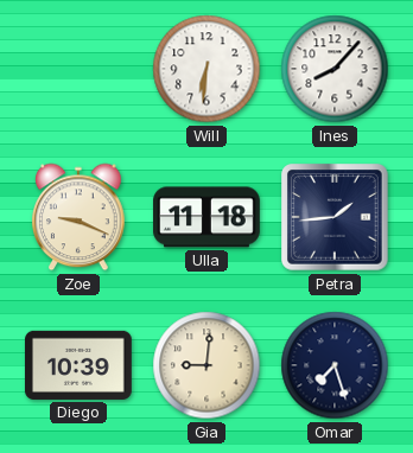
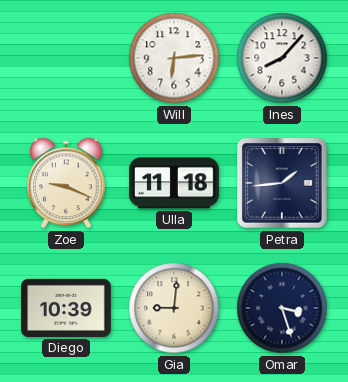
Will: 6:31 -> 6:14 (174, 58)
Omar: 7:27 -> 3:27 (282, 308)
